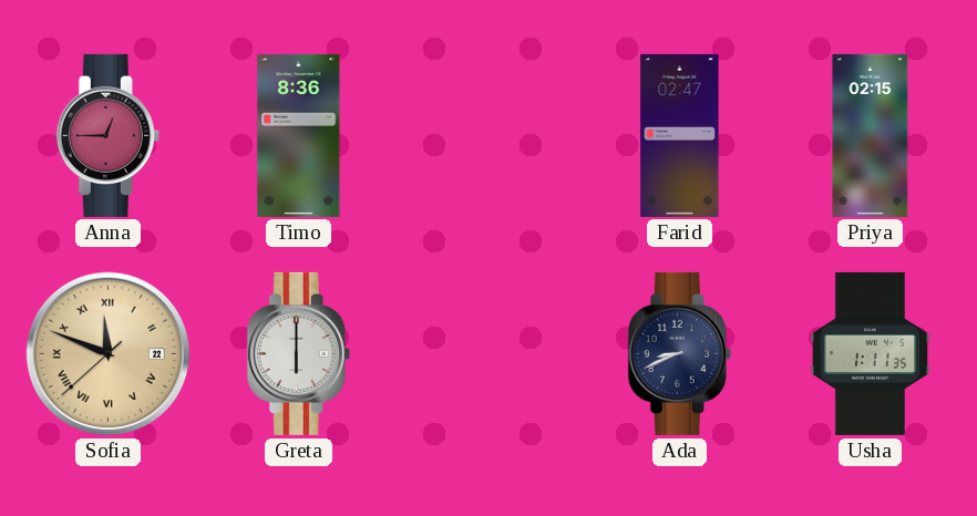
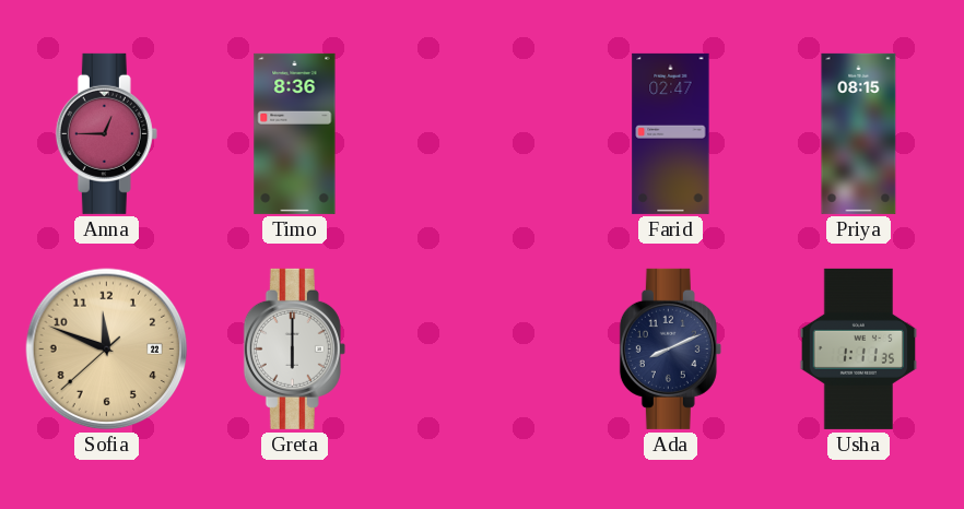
Priya: 02:15 -> 08:15 (859, 133)
Sofia numerals: Roman -> Arabic (107, 350)
Ada: 8:41 -> 8:11 (670, 348)
